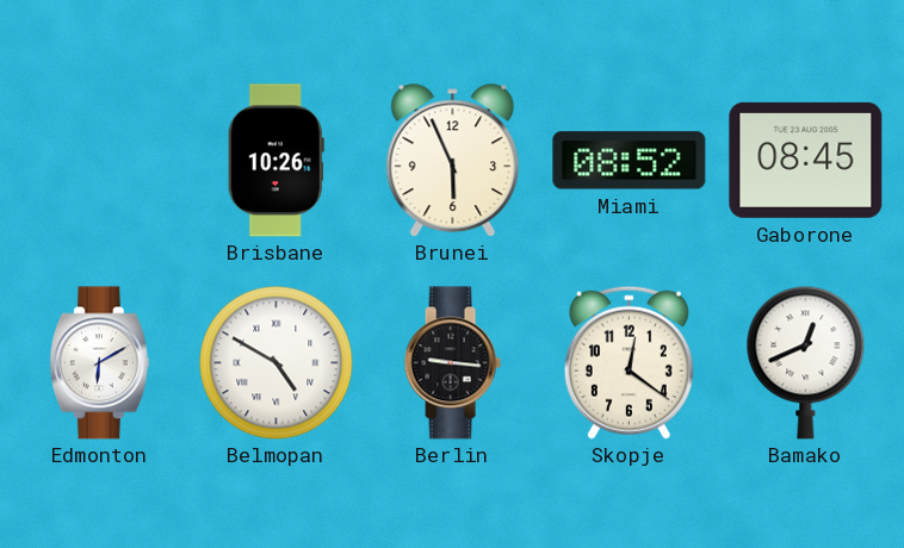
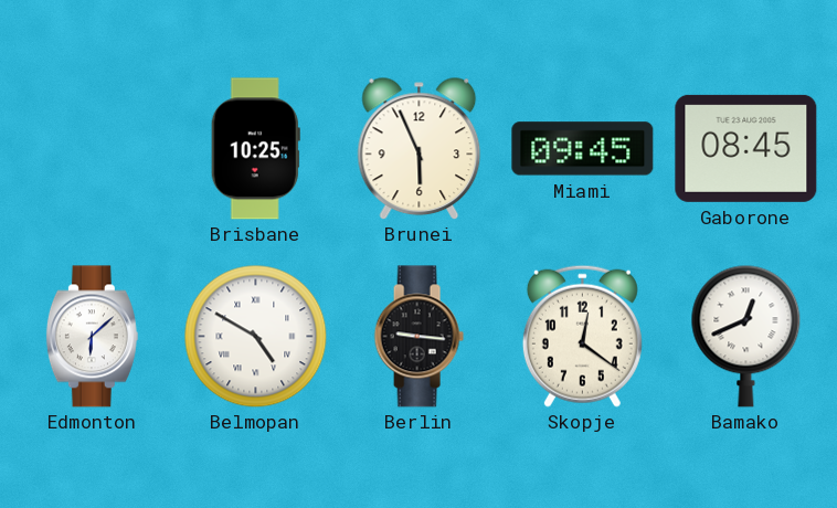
Brisbane: 10:26 -> 10:25 (255, 149)
Miami: 08:52 -> 09:45 (583, 149)
Edmonton: 6:10 -> 6:08 (92, 337)
